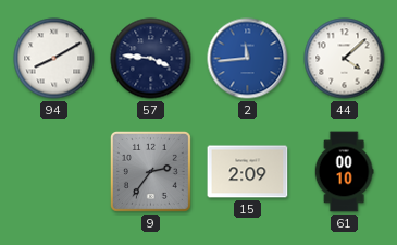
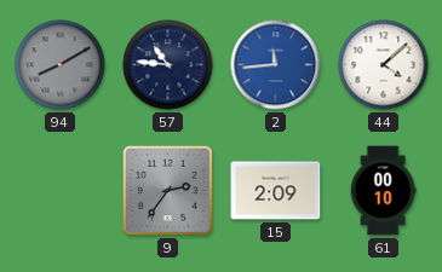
94 dial: white -> grey (61, 65)
57: 3:46 -> 10:46 (168, 65)
